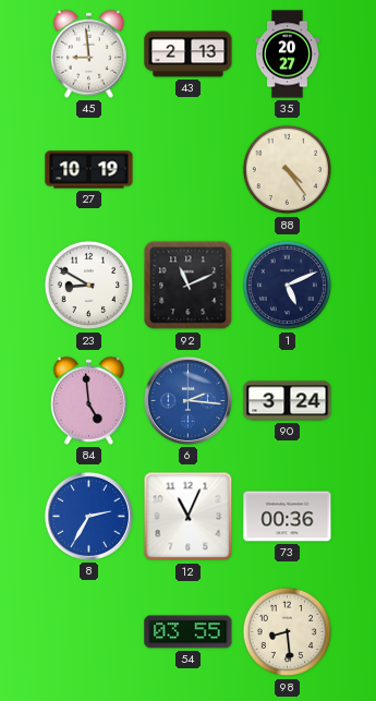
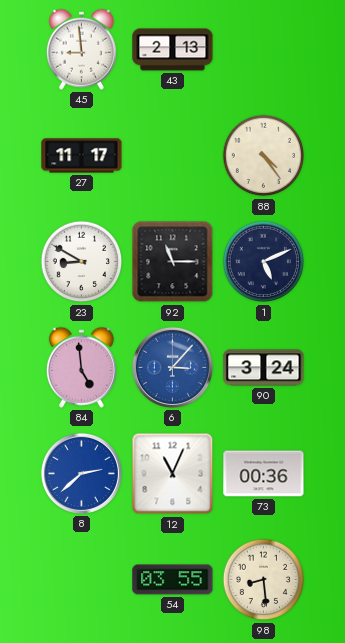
35: 20:27 -> none (288, 55)
27: 10:19 -> 11:17 (82, 156)
92: 11:11 -> 11:15 (173, 262)
6: 2:16 -> 3:07 (172, 367)
8: 2:35 -> 2:38 (81, 473)
